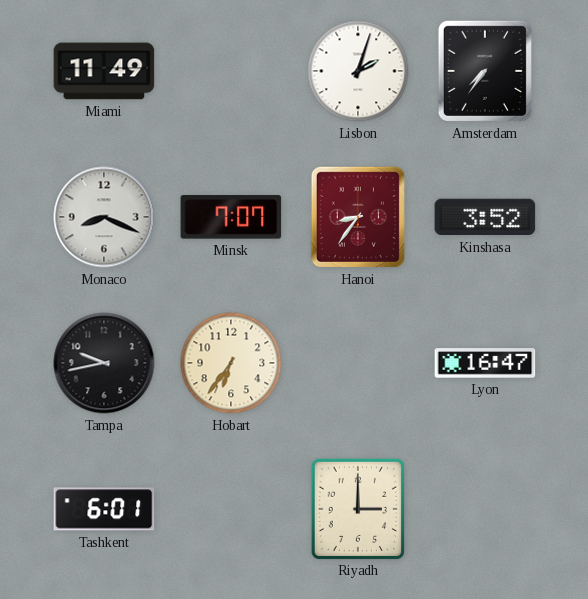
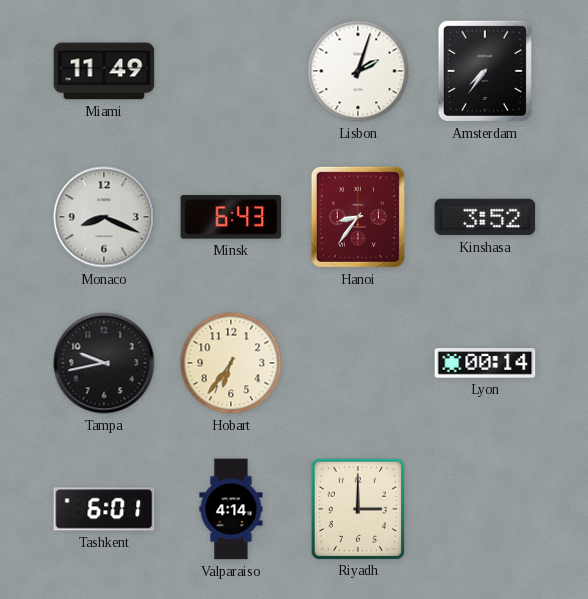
Minsk: 7:07 -> 6:43 (231, 217)
Lyon: 16:47 -> 00:14 (485, 363)
Valparaiso: none -> 4:14 (231, 509)
